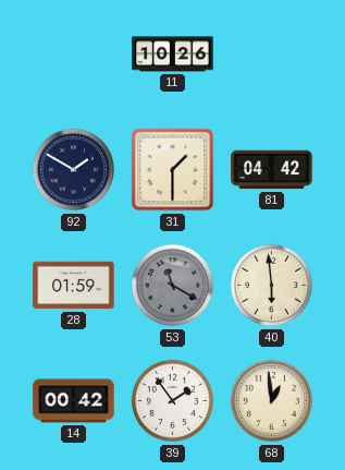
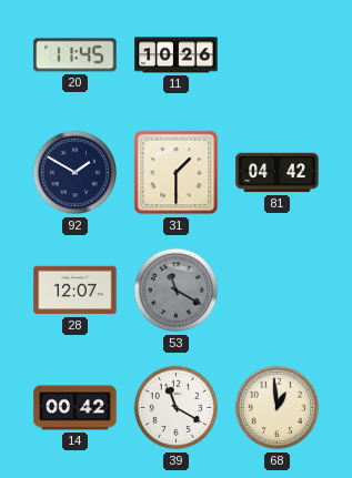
20: none -> 11:45 (76, 55)
28: 01:59 -> 12:07 (76, 291)
40: 5:59 -> none (272, 286)
39: 1:54 -> 11:20 (177, 408)
